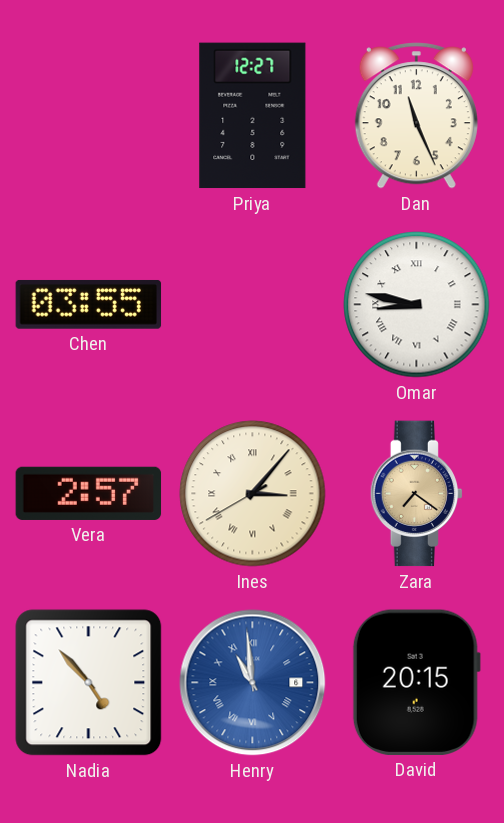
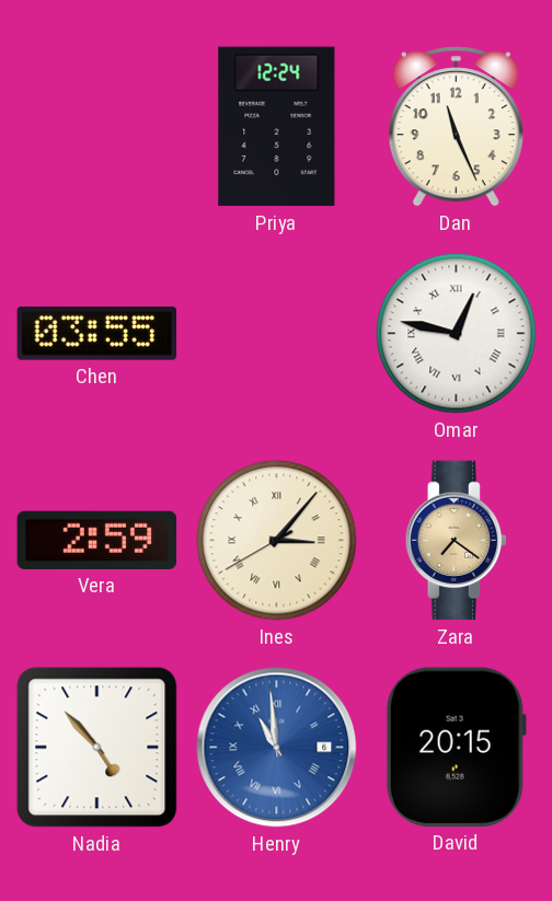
Priya: 12:27 -> 12:24 (277, 127)
Omar: 8:47 -> 12:47 (457, 334)
Vera: 2:57 -> 2:59 (97, 540)
